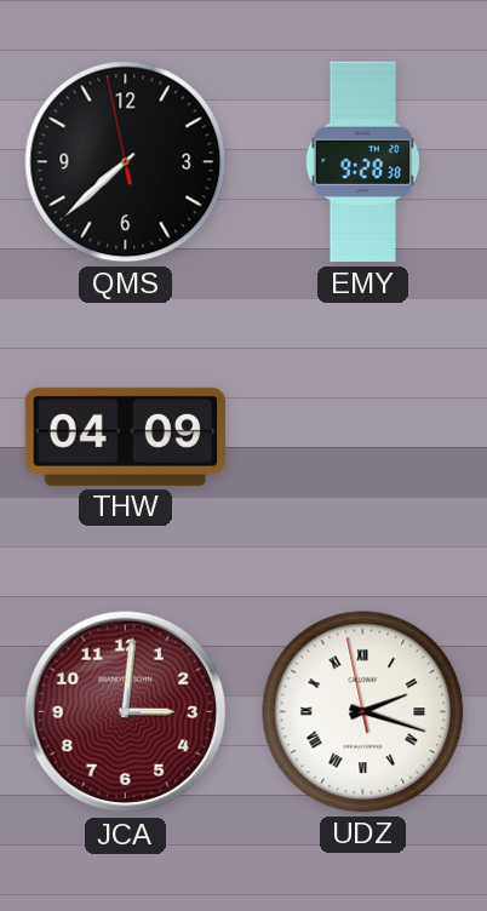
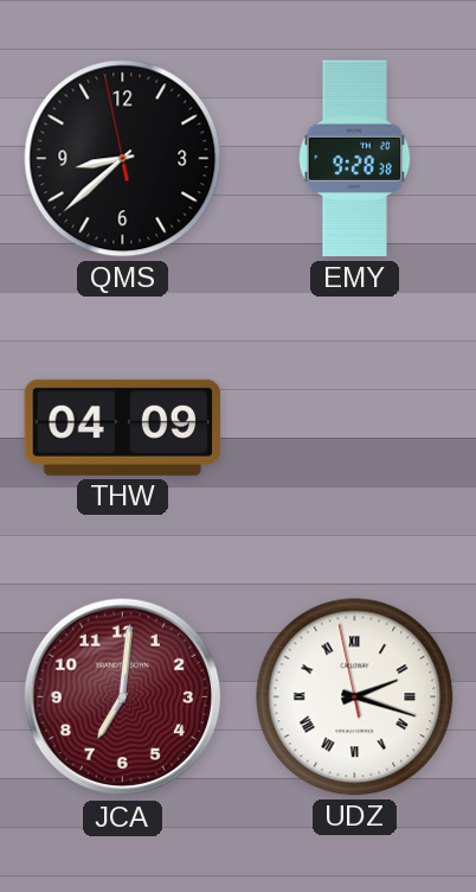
QMS: 7:37 -> 8:37 (123, 159)
JCA: 3:01 -> 7:01 (123, 697)
